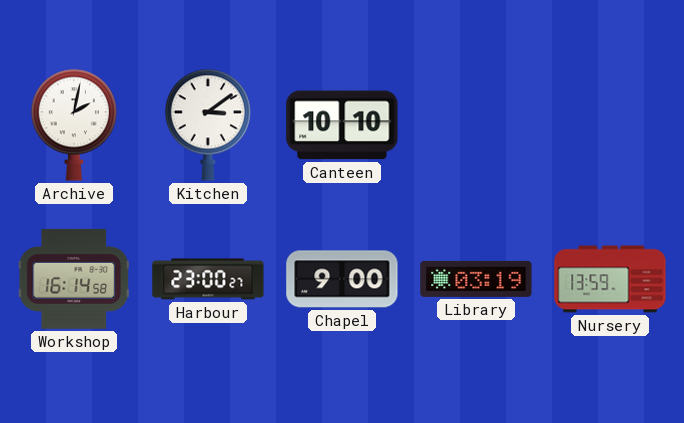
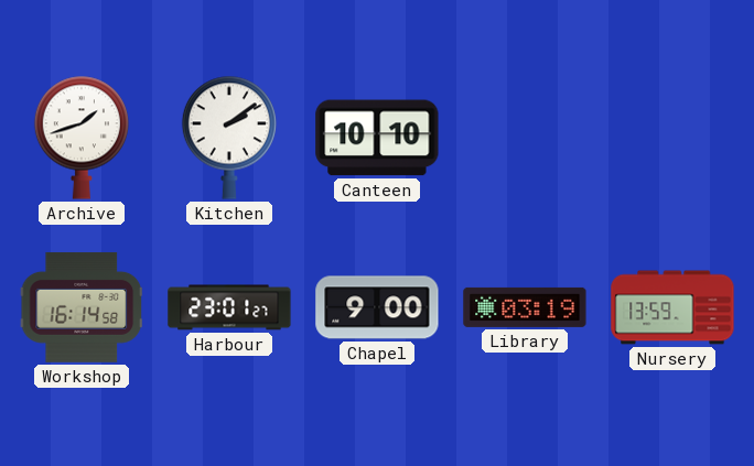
Archive: 2:02 -> 1:42 (82, 138)
Kitchen: 3:09 -> 2:09 (229, 138)
Harbour: 23:00 -> 23:01 (229, 307)
